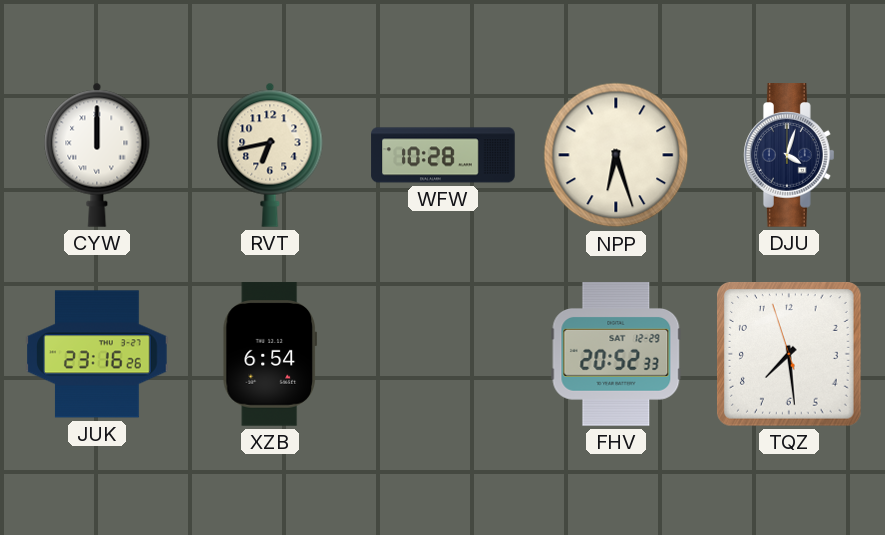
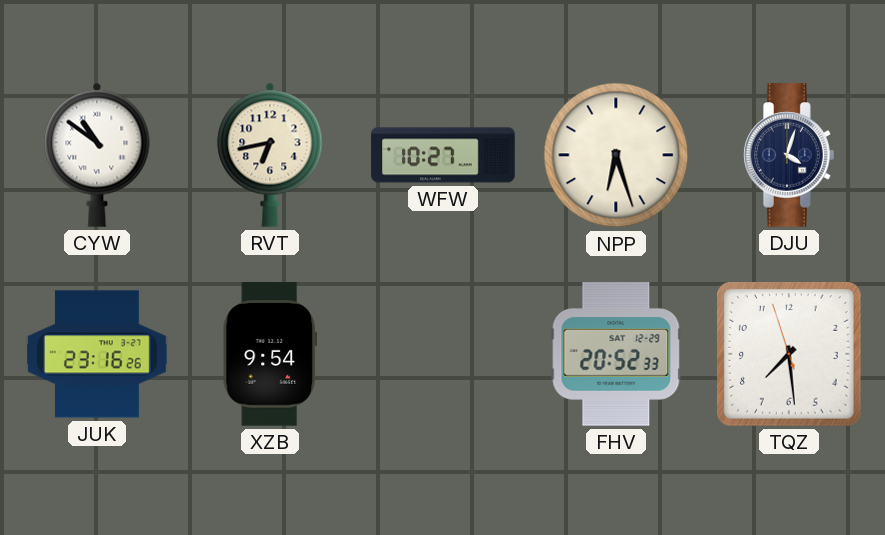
CYW: 12:00 -> 10:51 (97, 155)
WFW: 10:28 -> 10:27 (443, 155)
XZB: 6:54 -> 9:54 (269, 354)
